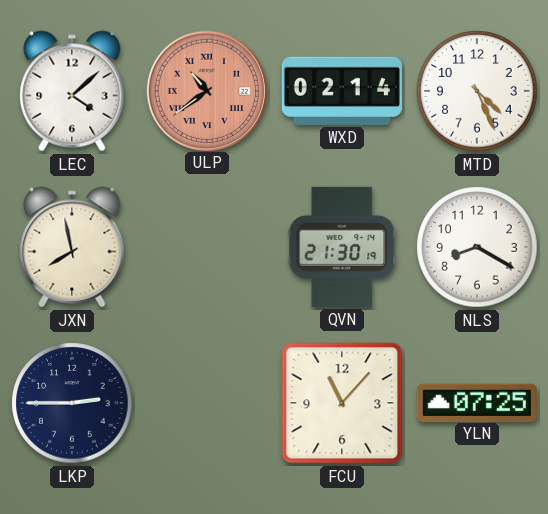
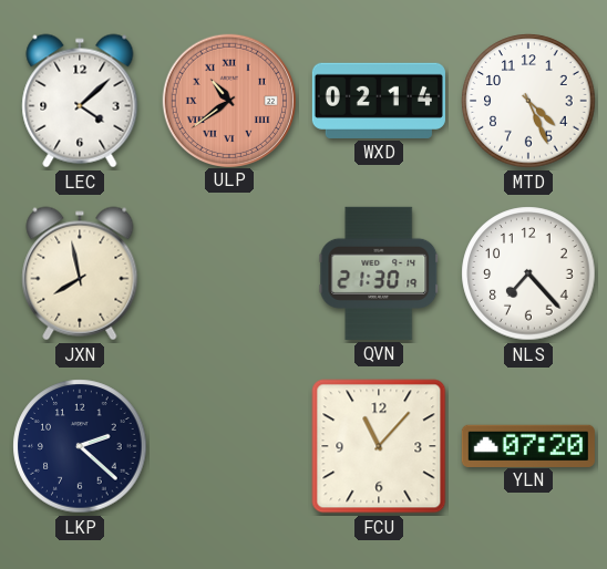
NLS: 8:20 -> 7:23 (528, 273)
LKP: 2:45 -> 2:22 (80, 446)
YLN: 07:25 -> 07:20 (528, 445)
